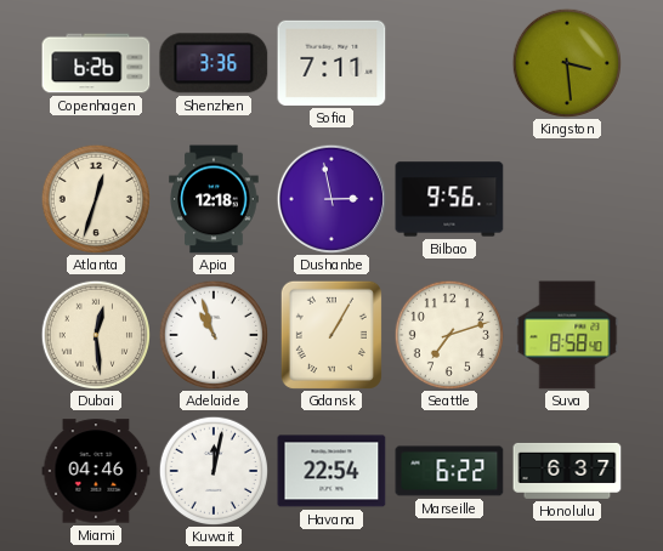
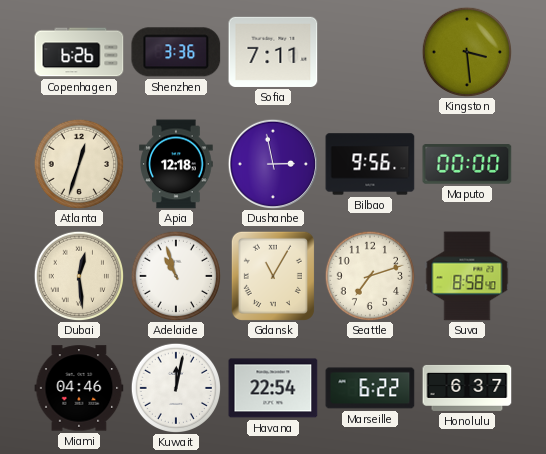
Maputo: none -> 00:00 (467, 164)
Gdansk: 1:05 -> 11:05 (273, 276)
